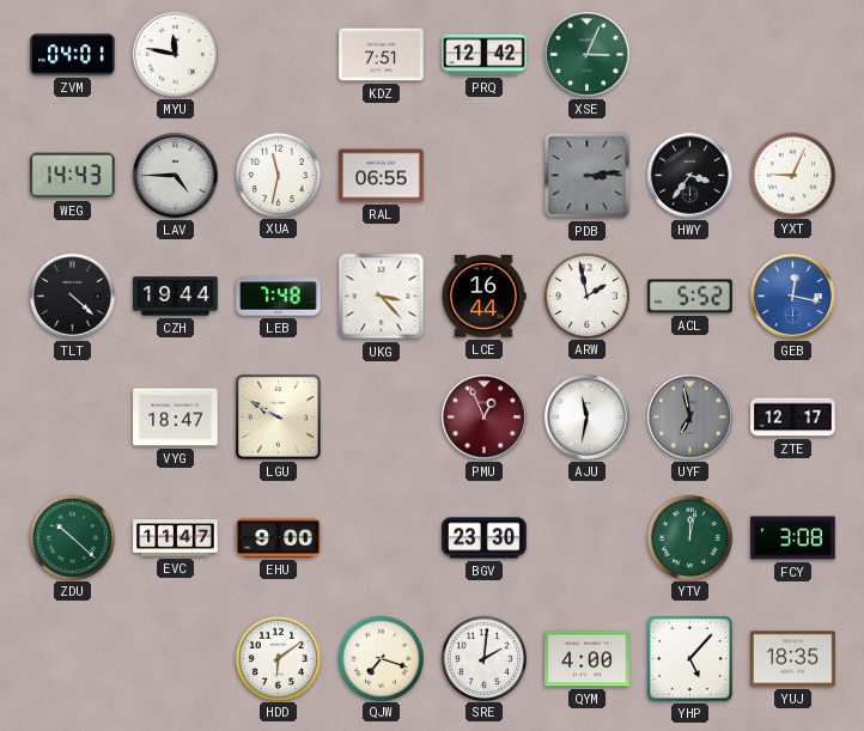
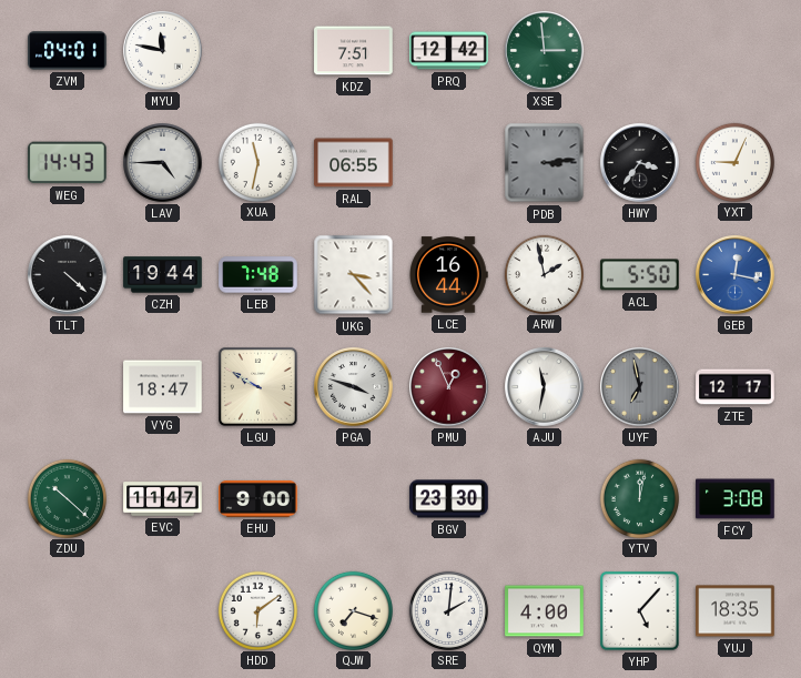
XSE: 3:04 -> 2:59 (545, 51)
ACL: 5:52 -> 5:50 (640, 275)
PGA: none -> 3:48 (354, 387)
